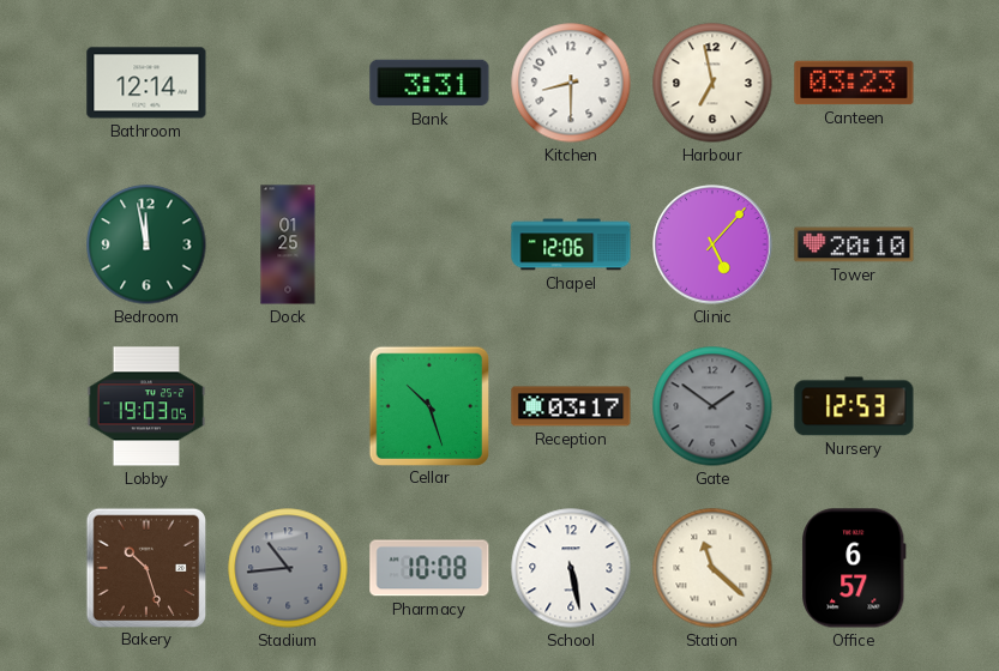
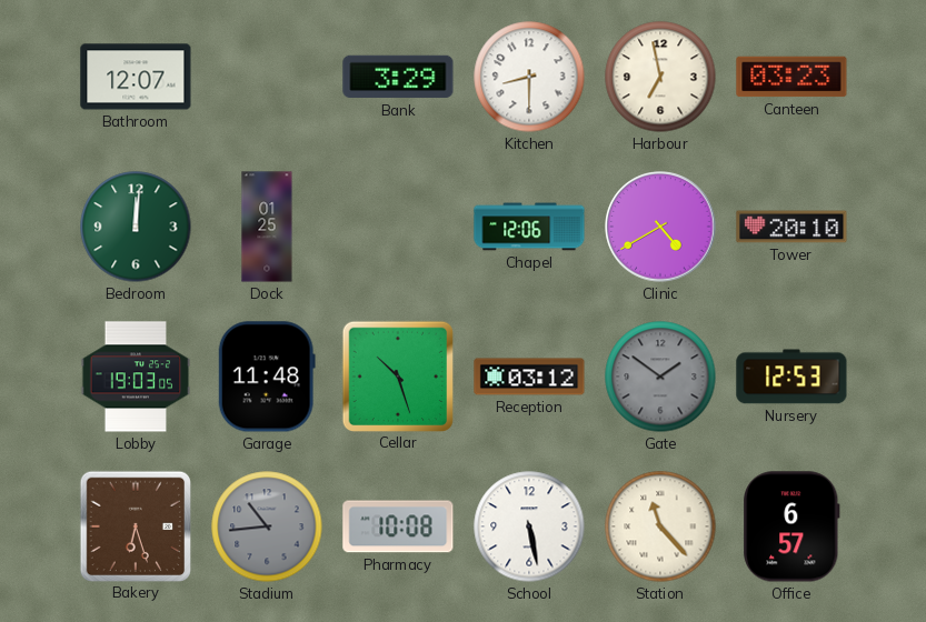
Bathroom: 12:14 -> 12:07 (136, 77)
Bank: 3:31 -> 3:29 (398, 77)
Bedroom: 11:58 -> 12:01 (136, 227)
Clinic: 5:07 -> 4:40 (660, 227)
Garage: none -> 11:48 (267, 377)
Reception: 03:17 -> 03:12 (529, 377)
Bakery: 10:27 -> 6:27 (135, 525)
Station: 11:22 -> 11:23 (660, 526)
